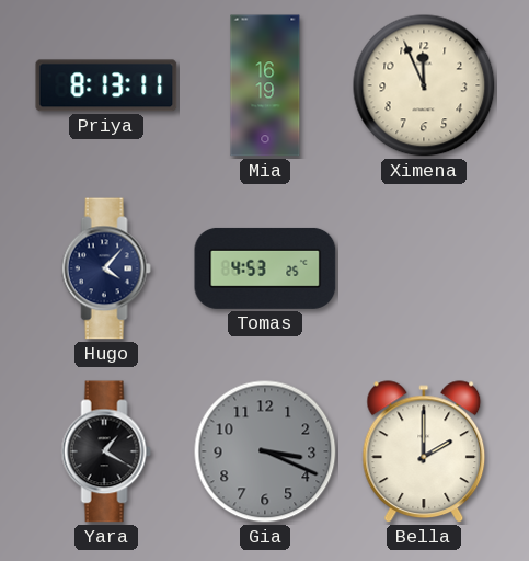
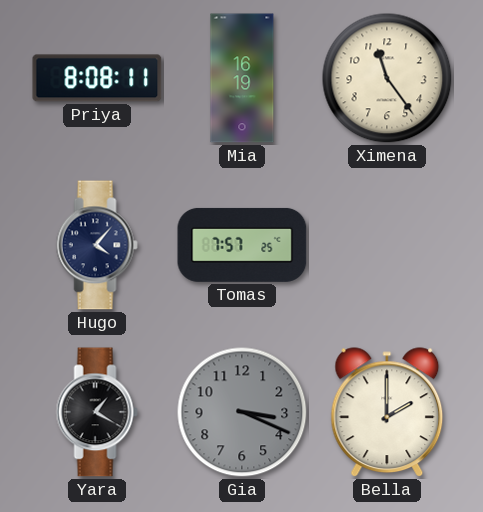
Priya: 8:13 -> 8:08 (97, 78)
Ximena: 11:56 -> 11:24 (387, 78)
Tomas: 4:53 -> 7:57 (242, 245)
